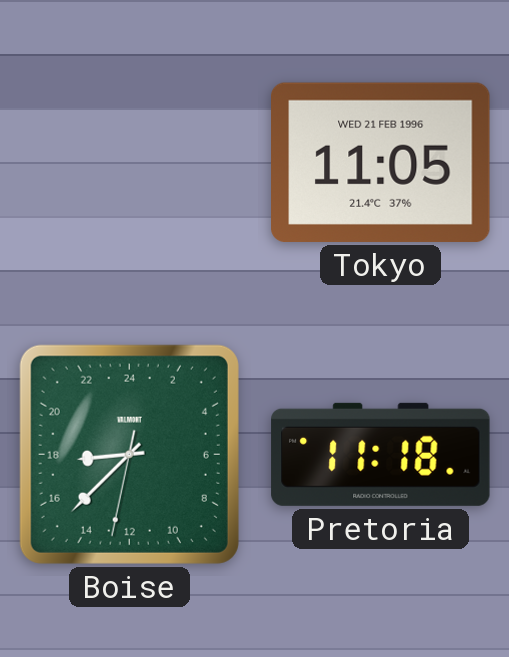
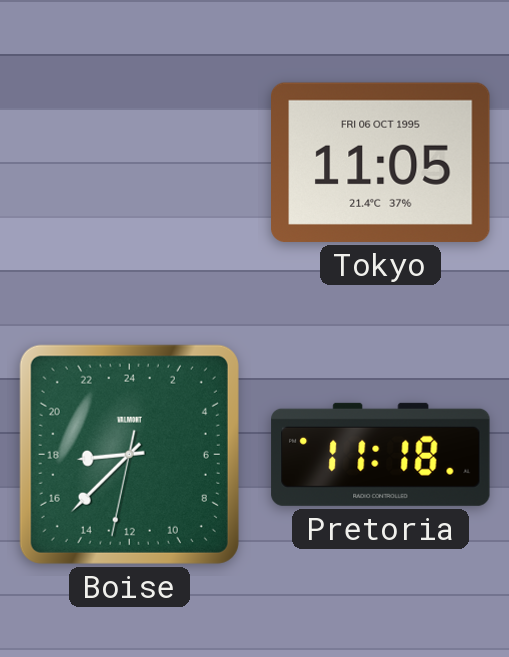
Tokyo date: WED 21 FEB 1996 -> FRI 06 OCT 1995 (381, 162)
